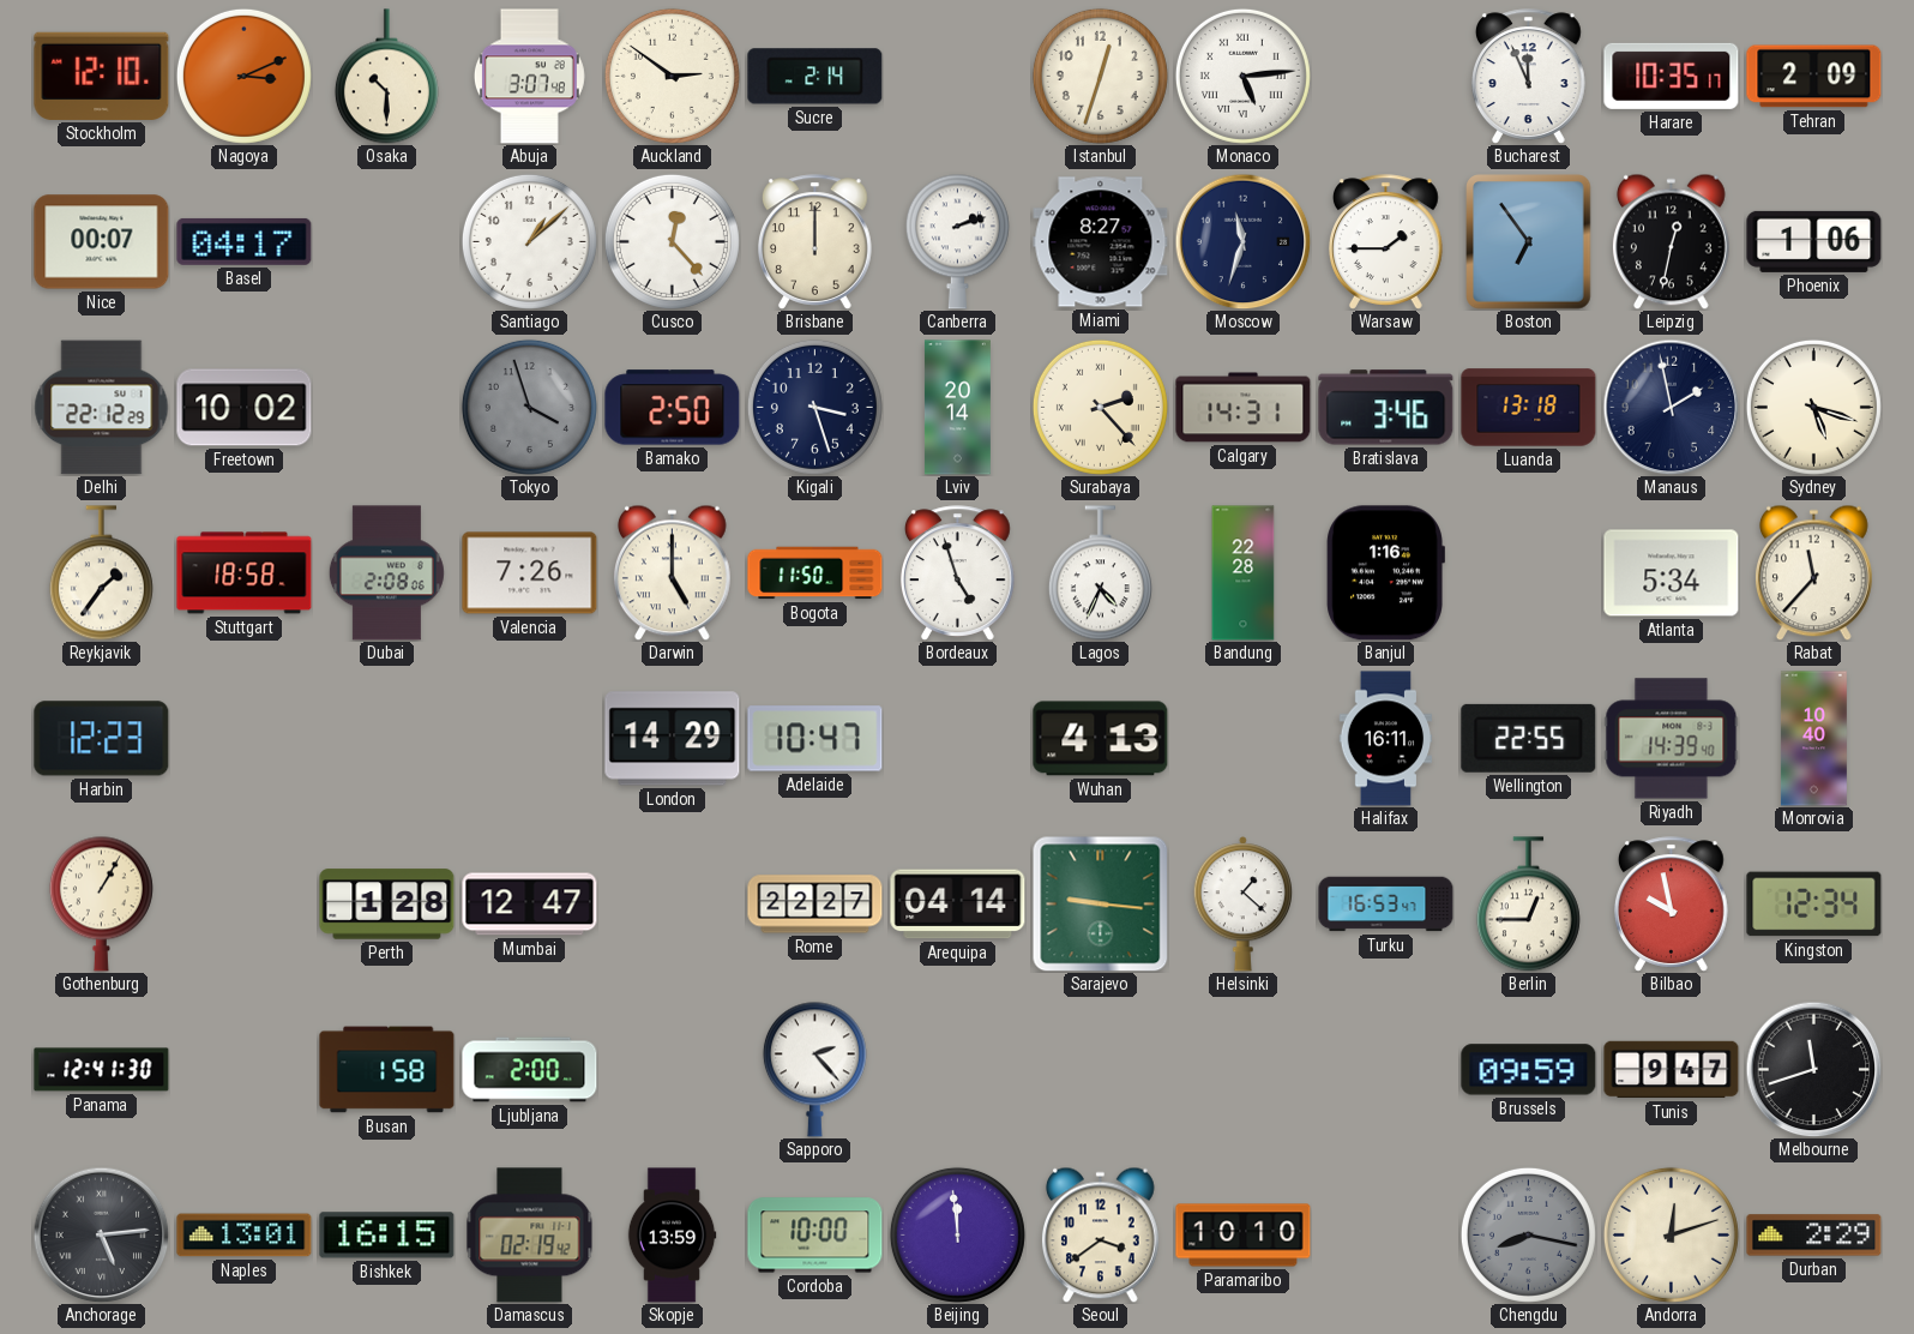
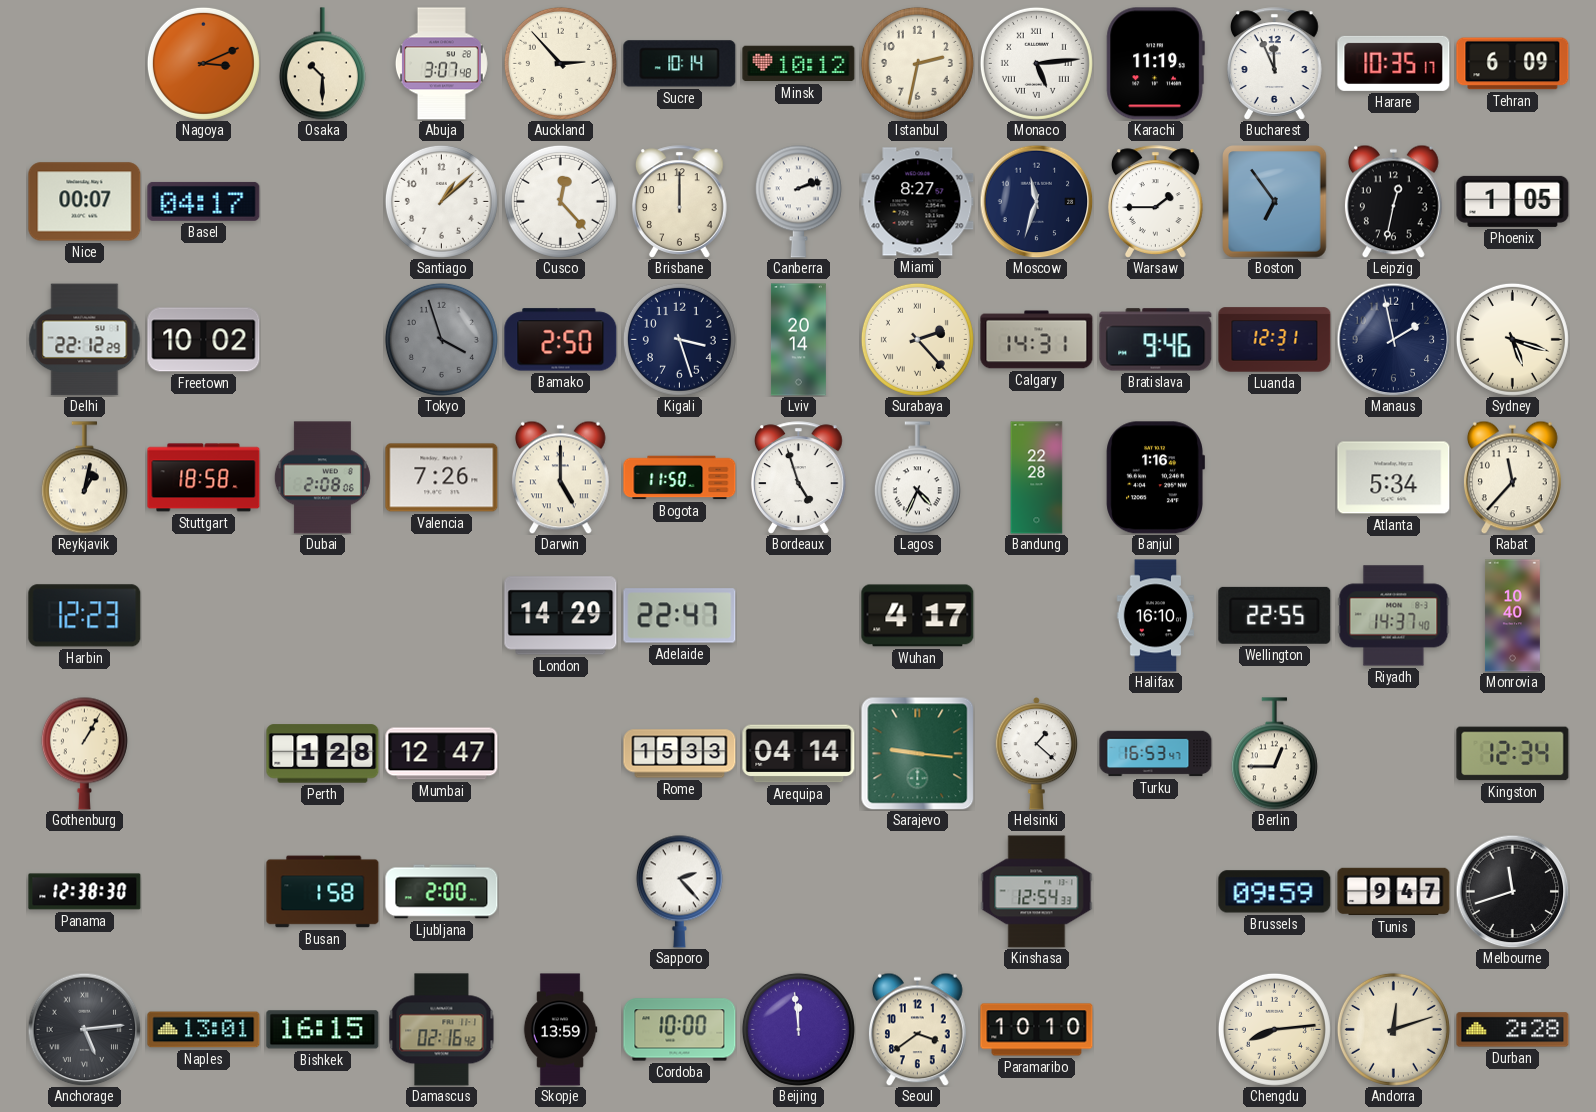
Stockholm: 12:10 -> none (102, 76)
Auckland: 2:51 -> 2:53 (560, 63)
Sucre: 2:14 -> 10:14 (680, 64)
Minsk: none -> 10:12 (799, 64)
Istanbul: 12:33 -> 2:32 (917, 63)
Karachi: none -> 11:19 (1155, 64)
Tehran: 2:09 -> 6:09 (1513, 64)
Phoenix: 1:06 -> 1:05 (1513, 201)
Bratislava: 3:46 -> 9:46 (1156, 340)
Luanda: 13:18 -> 12:31 (1275, 340)
Reykjavik: 1:36 -> 1:02 (84, 478)
Adelaide: 10:47 -> 22:47 (680, 616)
Wuhan: 4:13 -> 4:17 (918, 616)
Halifax: 16:11 -> 16:10 (1156, 616)
Riyadh: 14:39 -> 14:37 (1394, 616)
Rome: 22:27 -> 15:33 (680, 754)
Bilbao: 9:58 -> none (1672, 905)
Panama: 12:41 -> 12:38 (85, 892)
Kinshasa: none -> 12:54 (1037, 892)
Damascus: 02:19 -> 02:16 (442, 1030)
Chengdu: 8:17 -> 8:14 (1274, 1029)
Chengdu dial: grey -> cream (1274, 1029)
Durban: 2:29 -> 2:28 (1513, 1030)
